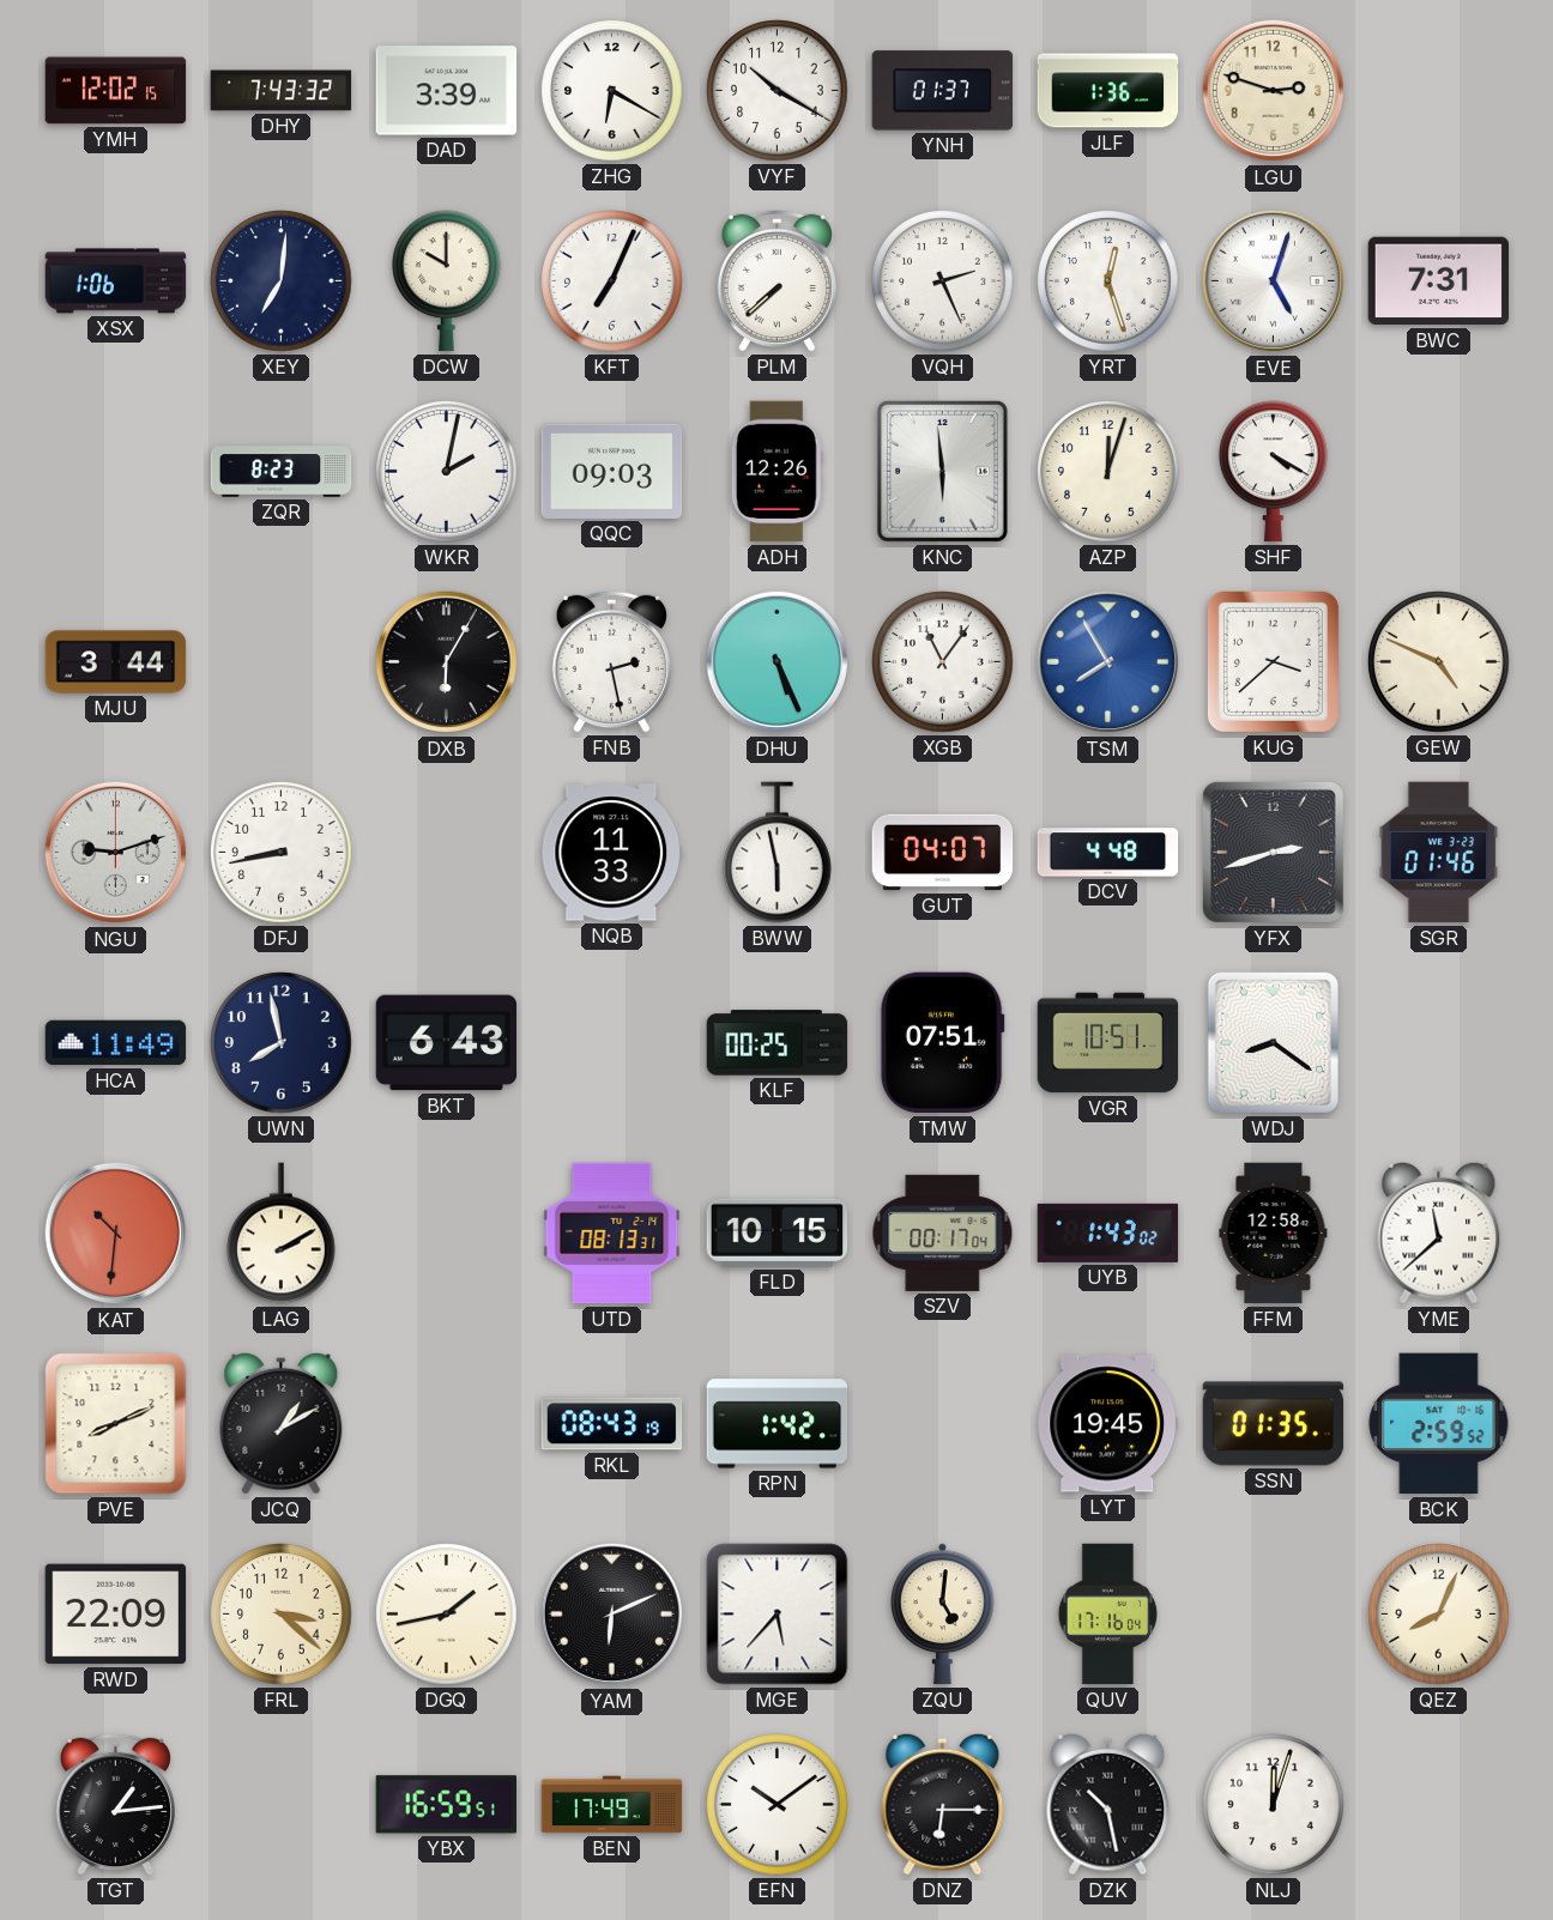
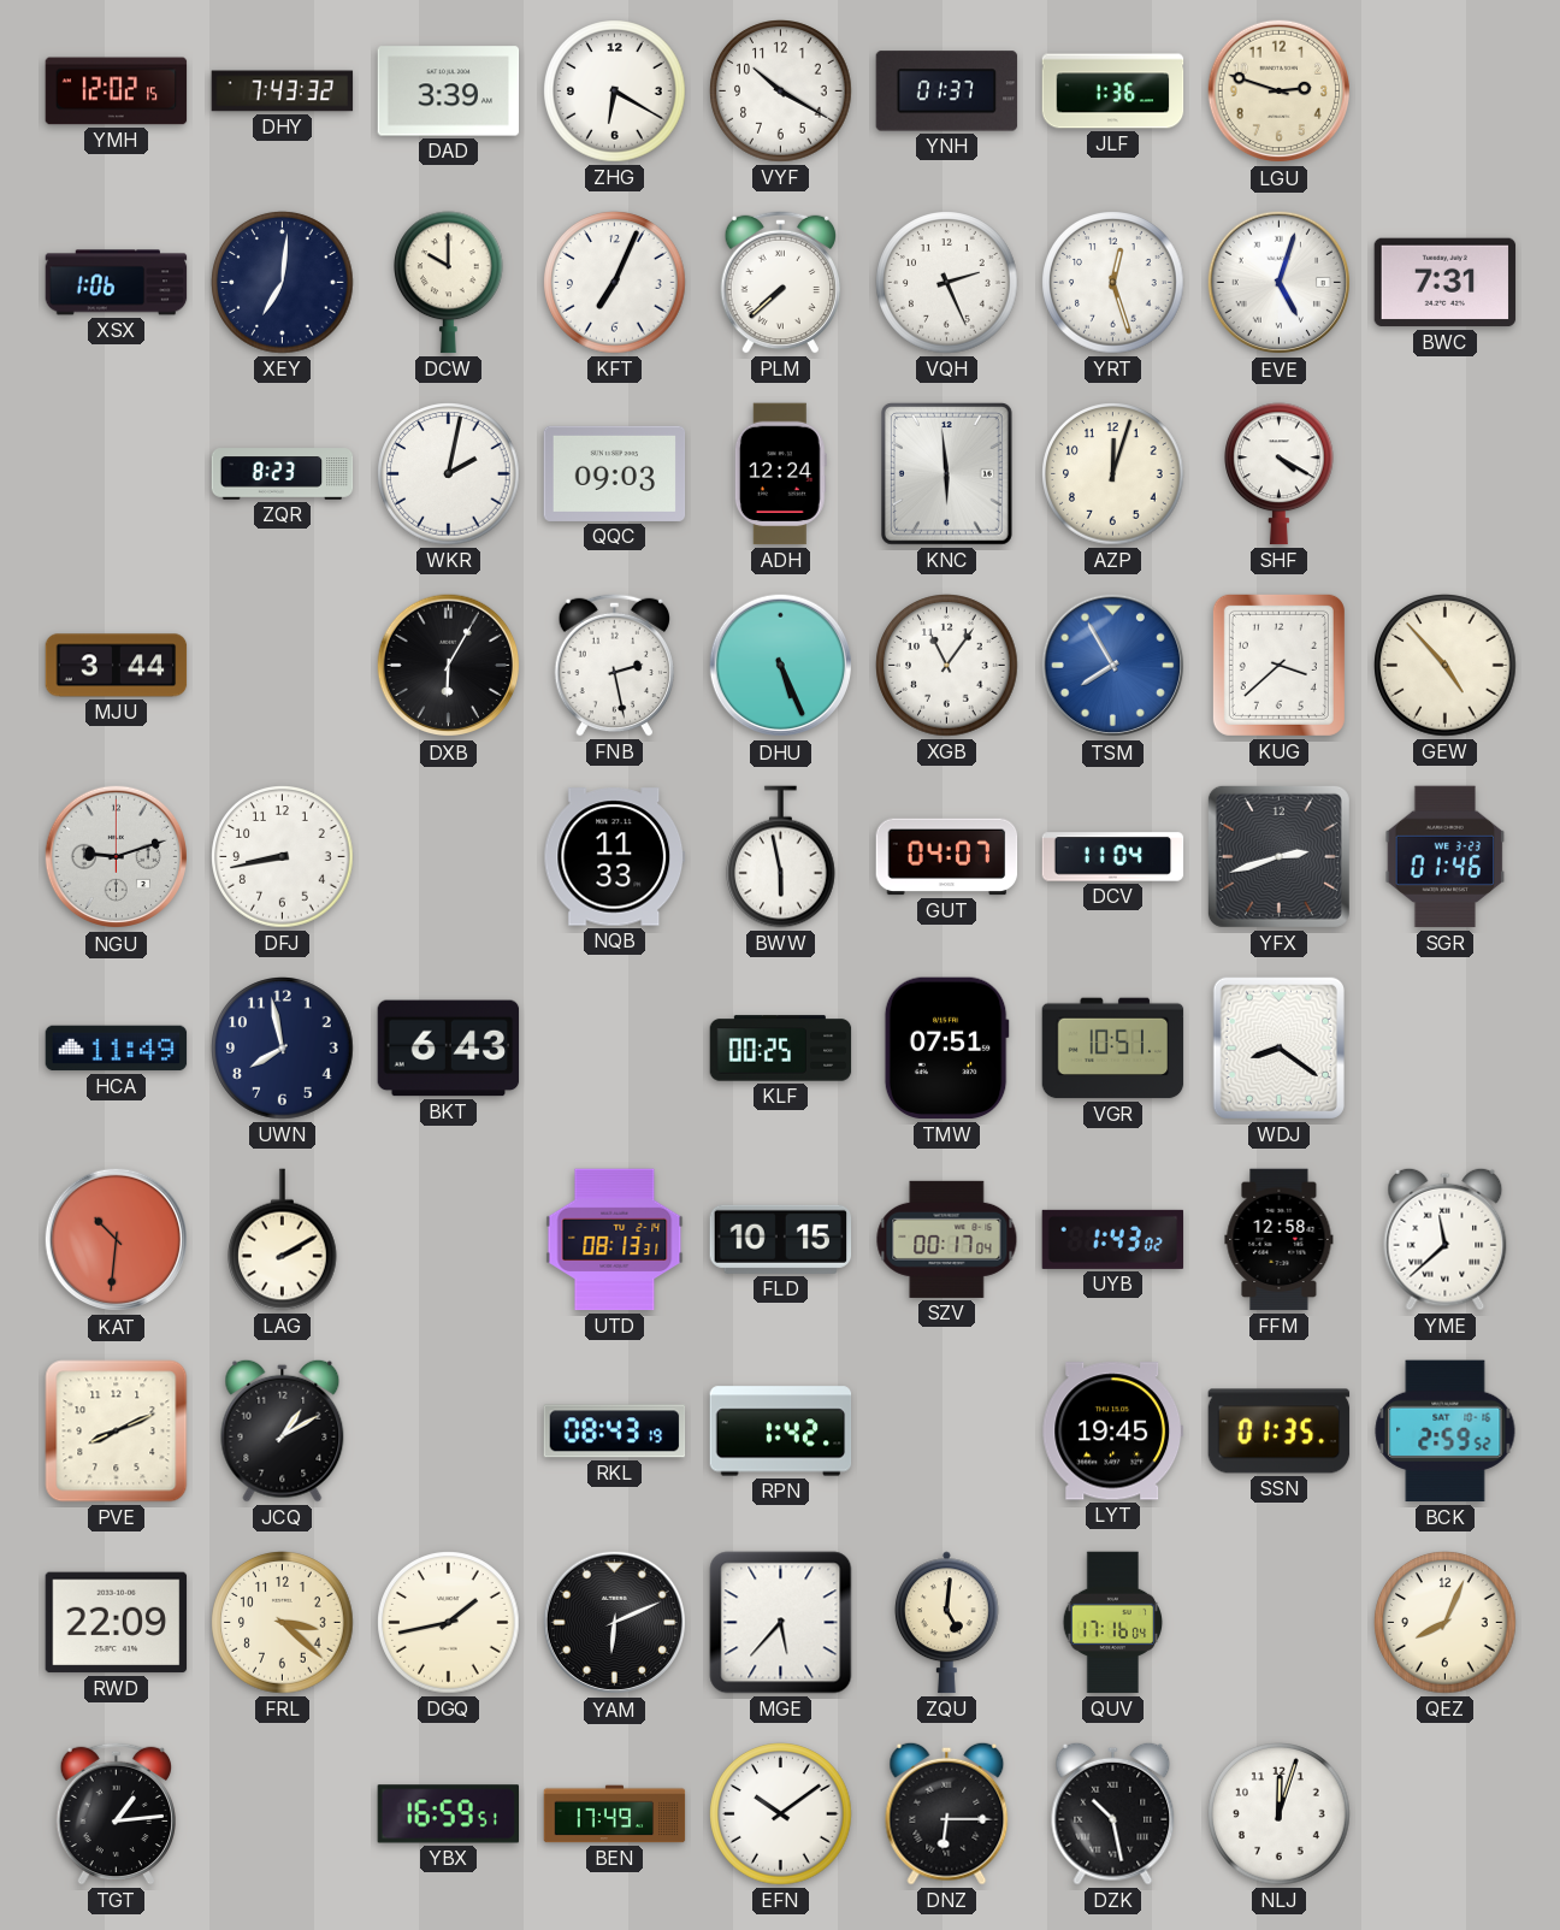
ADH: 12:26 -> 12:24 (780, 474)
GEW: 4:49 -> 4:53 (1446, 666)
DCV: 4:48 -> 11:04 (1113, 857)
